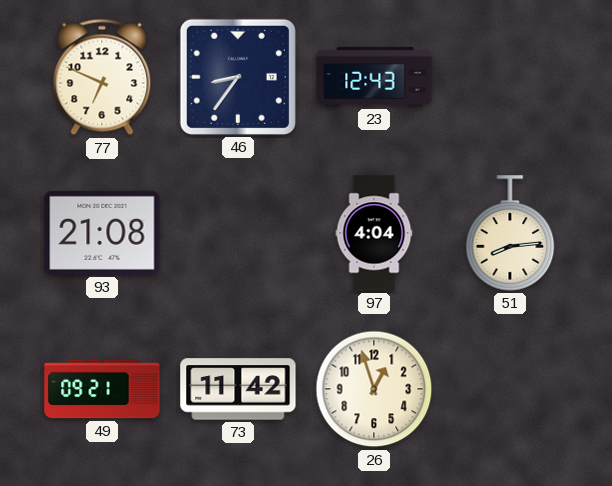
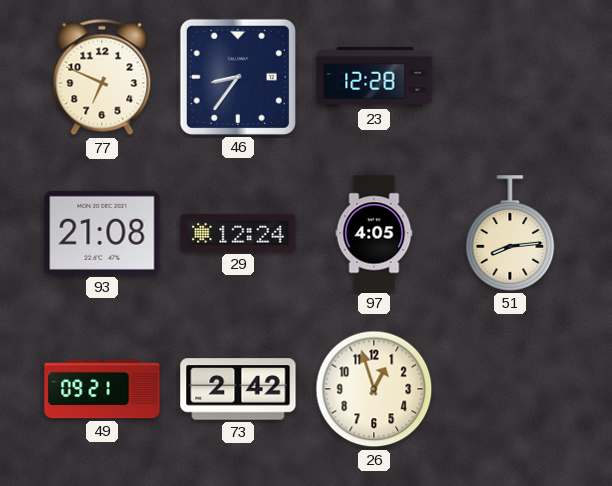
23: 12:43 -> 12:28 (374, 77)
29: none -> 12:24 (238, 233)
97: 4:04 -> 4:05 (374, 233)
73: 11:42 -> 2:42 (238, 389)
